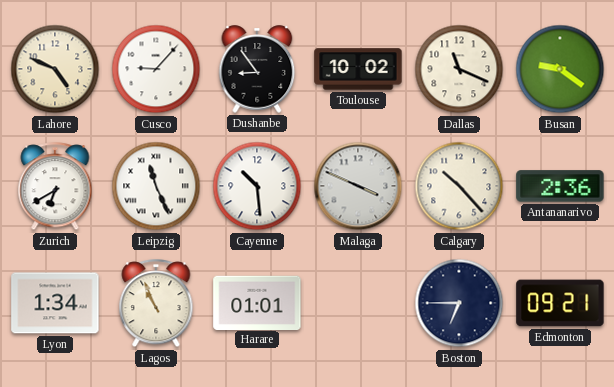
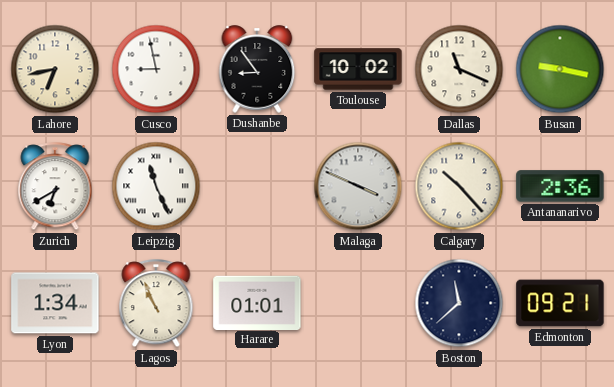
Lahore: 4:49 -> 6:43 (55, 69)
Cusco: 9:07 -> 8:58 (156, 69)
Busan: 9:21 -> 9:17 (560, 69)
Cayenne: 10:29 -> none (257, 186)
Boston: 6:45 -> 11:38 (459, 303)
